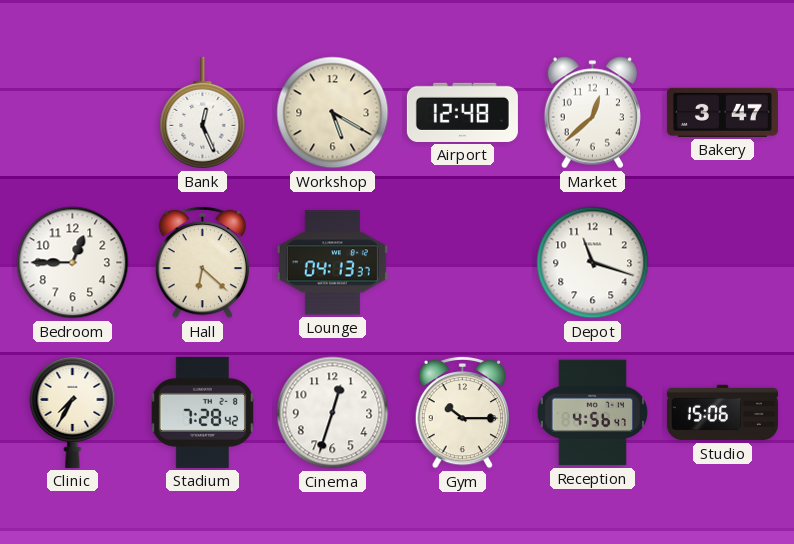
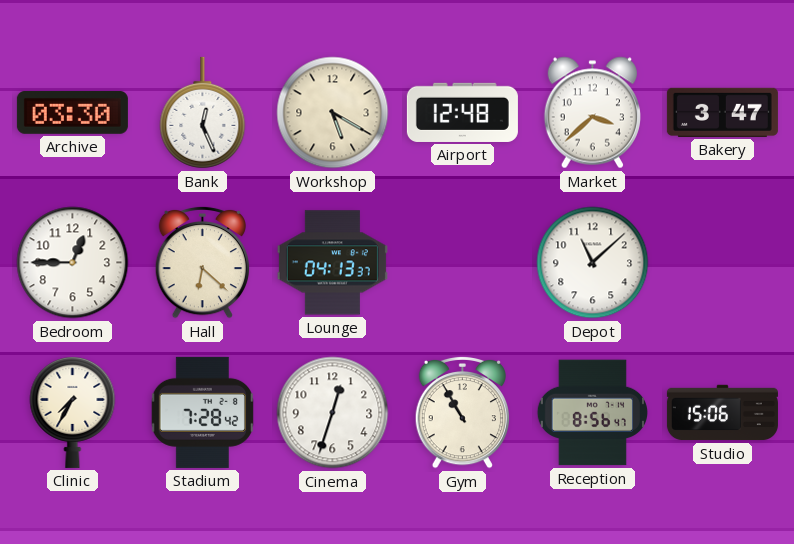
Archive: none -> 03:30 (72, 112)
Market: 12:38 -> 3:38 (592, 113)
Depot: 11:18 -> 11:08 (593, 263)
Gym: 10:15 -> 10:55 (462, 412)
Reception: 4:56 -> 8:56 (592, 413)
